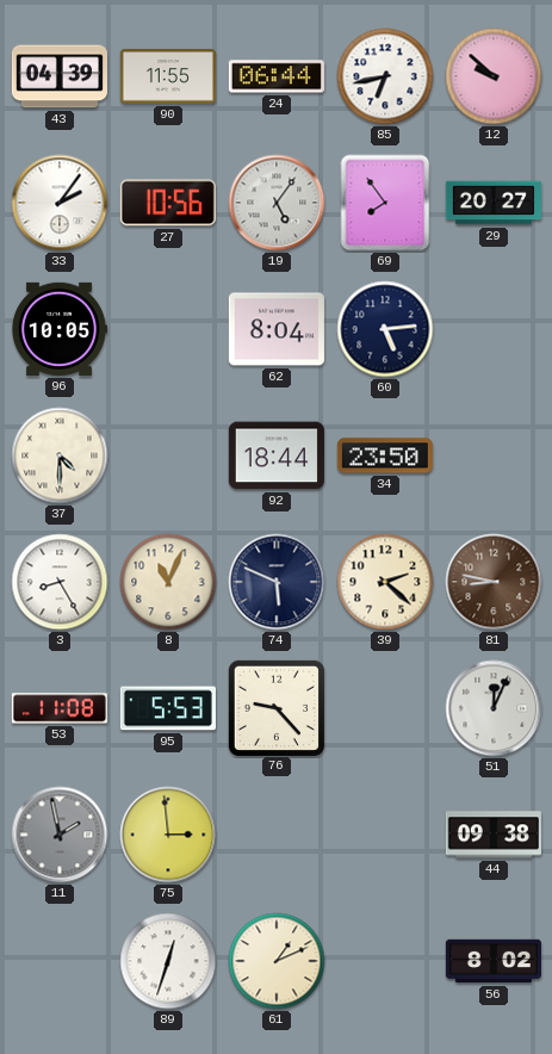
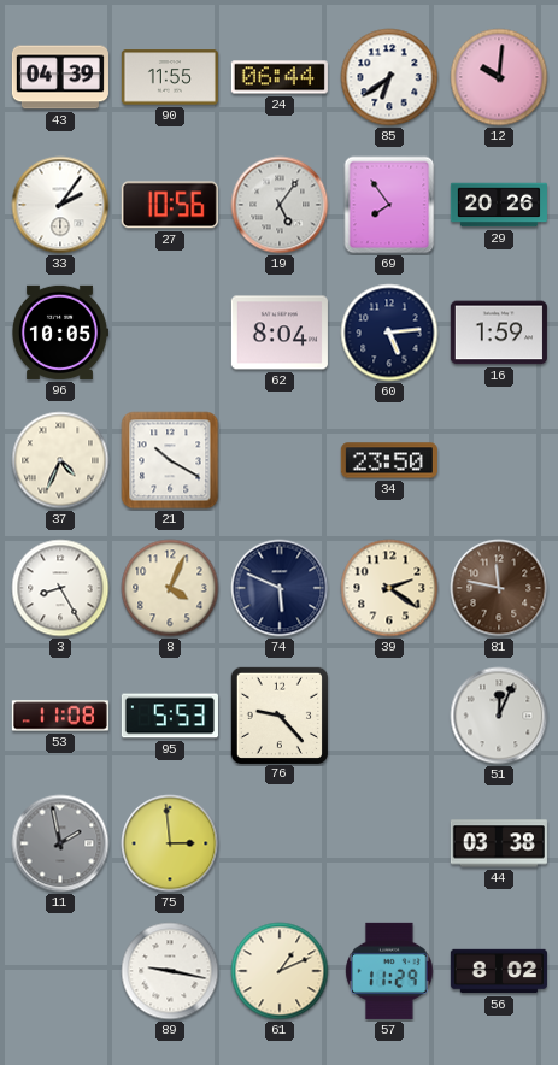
85: 6:43 -> 6:39 (389, 77)
12: 9:52 -> 10:01 (499, 77)
29: 20:27 -> 20:26 (499, 205)
16: none -> 1:59 (499, 333)
37: 4:30 -> 4:34 (60, 460)
21: none -> 10:20 (170, 460)
92: 18:44 -> none (277, 455)
8: 11:04 -> 4:04 (170, 588)
39: 2:22 -> 2:21 (389, 588)
81: 8:47 -> 11:47 (499, 588)
44: 09:38 -> 03:38 (499, 843)
89: 12:33 -> 9:17 (170, 971)
57: none -> 11:29 (389, 971)
